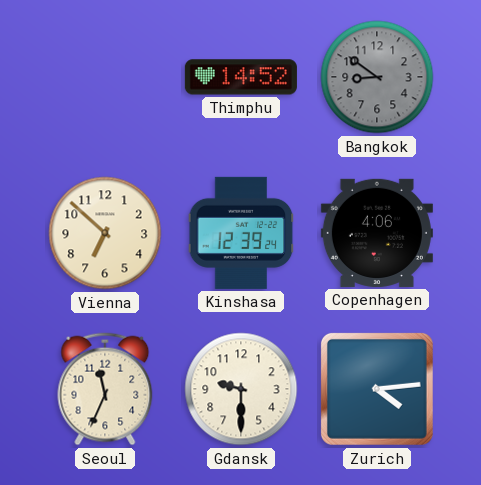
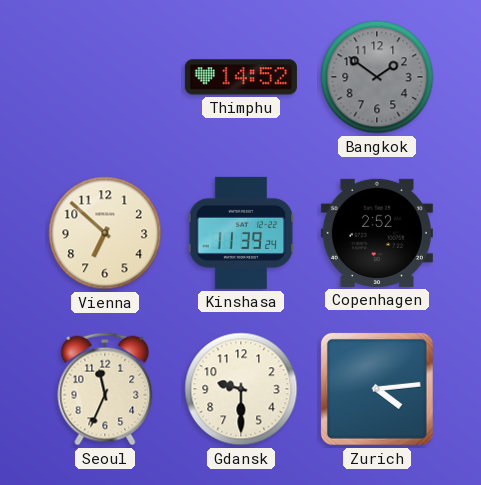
Bangkok: 8:51 -> 1:51 (377, 77)
Kinshasa: 12:39 -> 11:39 (241, 233)
Copenhagen: 4:06 -> 2:52 (377, 233)
